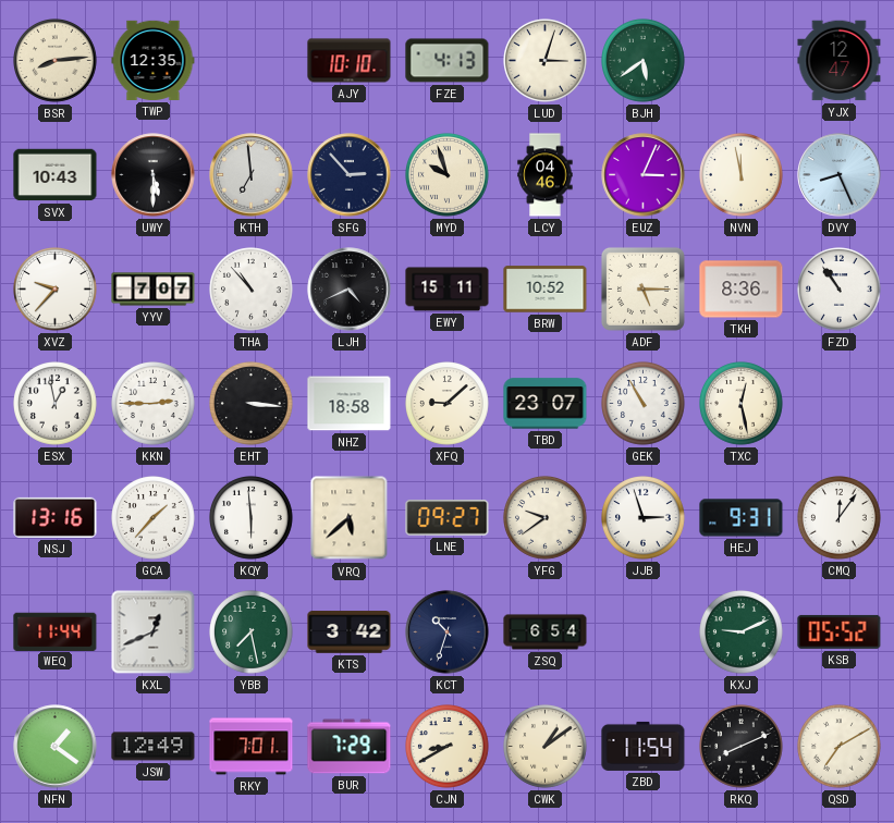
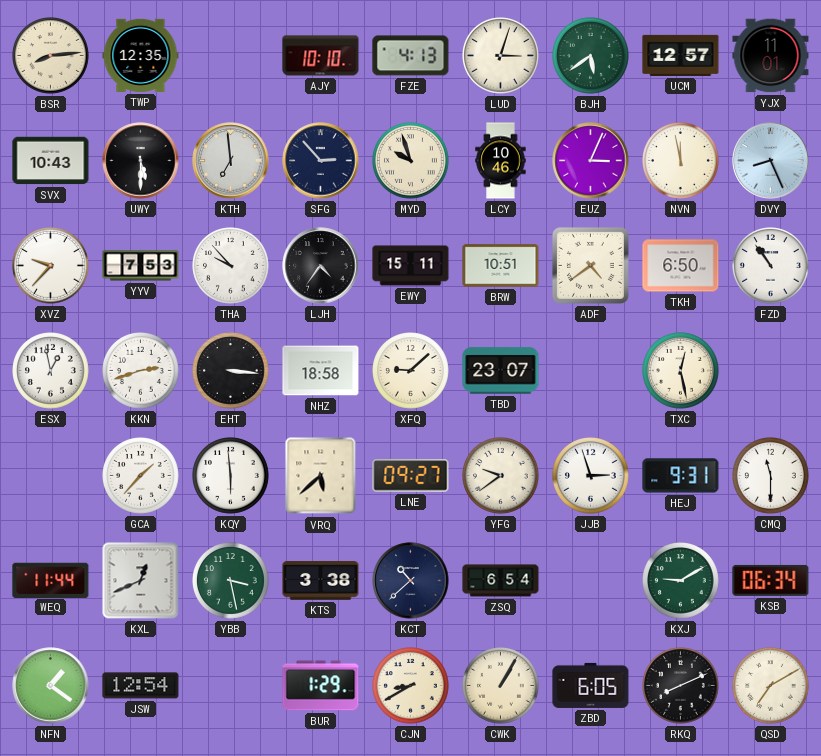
UCM: none -> 12:57 (681, 55)
YJX: 12:47 -> 11:01 (771, 56)
LCY: 04:46 -> 10:46 (501, 161)
YYV: 7:07 -> 7:53 (141, 266)
THA: 10:53 -> 9:53 (231, 266)
LJH: 4:41 -> 4:36 (321, 266)
BRW: 10:52 -> 10:51 (501, 266)
ADF: 5:15 -> 4:39 (590, 265)
TKH: 8:36 -> 6:50 (681, 266)
KKN: 2:45 -> 2:42 (141, 371)
GEK: 10:55 -> none (644, 404)
NSJ: 13:16 -> none (56, 517)
CMQ: 12:06 -> 11:30 (771, 476)
YBB: 7:28 -> 3:28 (231, 581)
KTS: 3:42 -> 3:38 (321, 581)
KCT: 10:33 -> 10:38 (411, 581)
KXJ: 9:11 -> 9:10 (681, 581)
KSB: 05:52 -> 06:34 (771, 580)
JSW: 12:49 -> 12:54 (141, 686)
RKY: 7:01 -> none (252, 747)
BUR: 7:29 -> 1:29 (321, 686)
CWK: 1:09 -> 1:05 (501, 686)
ZBD: 11:54 -> 6:05 (591, 685)
